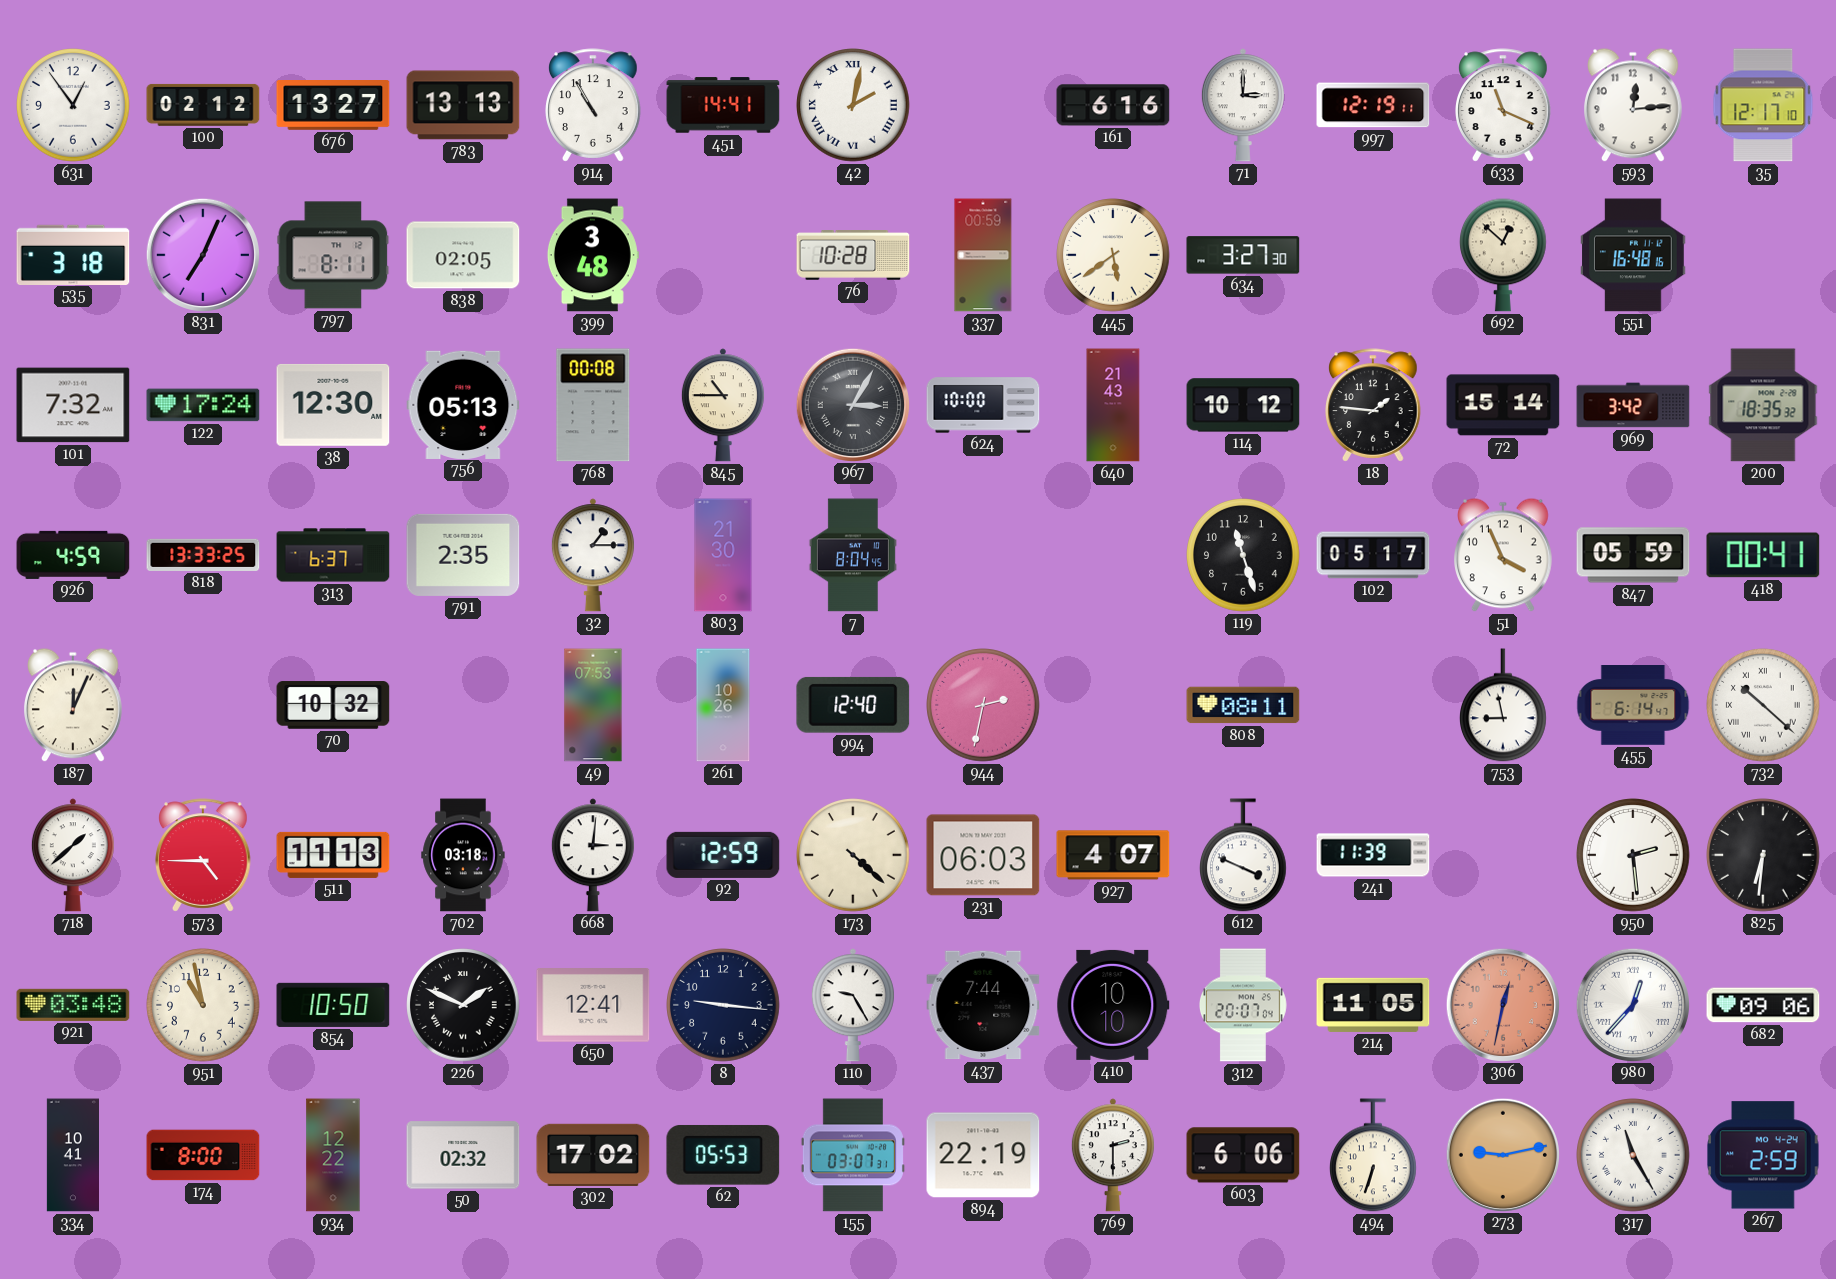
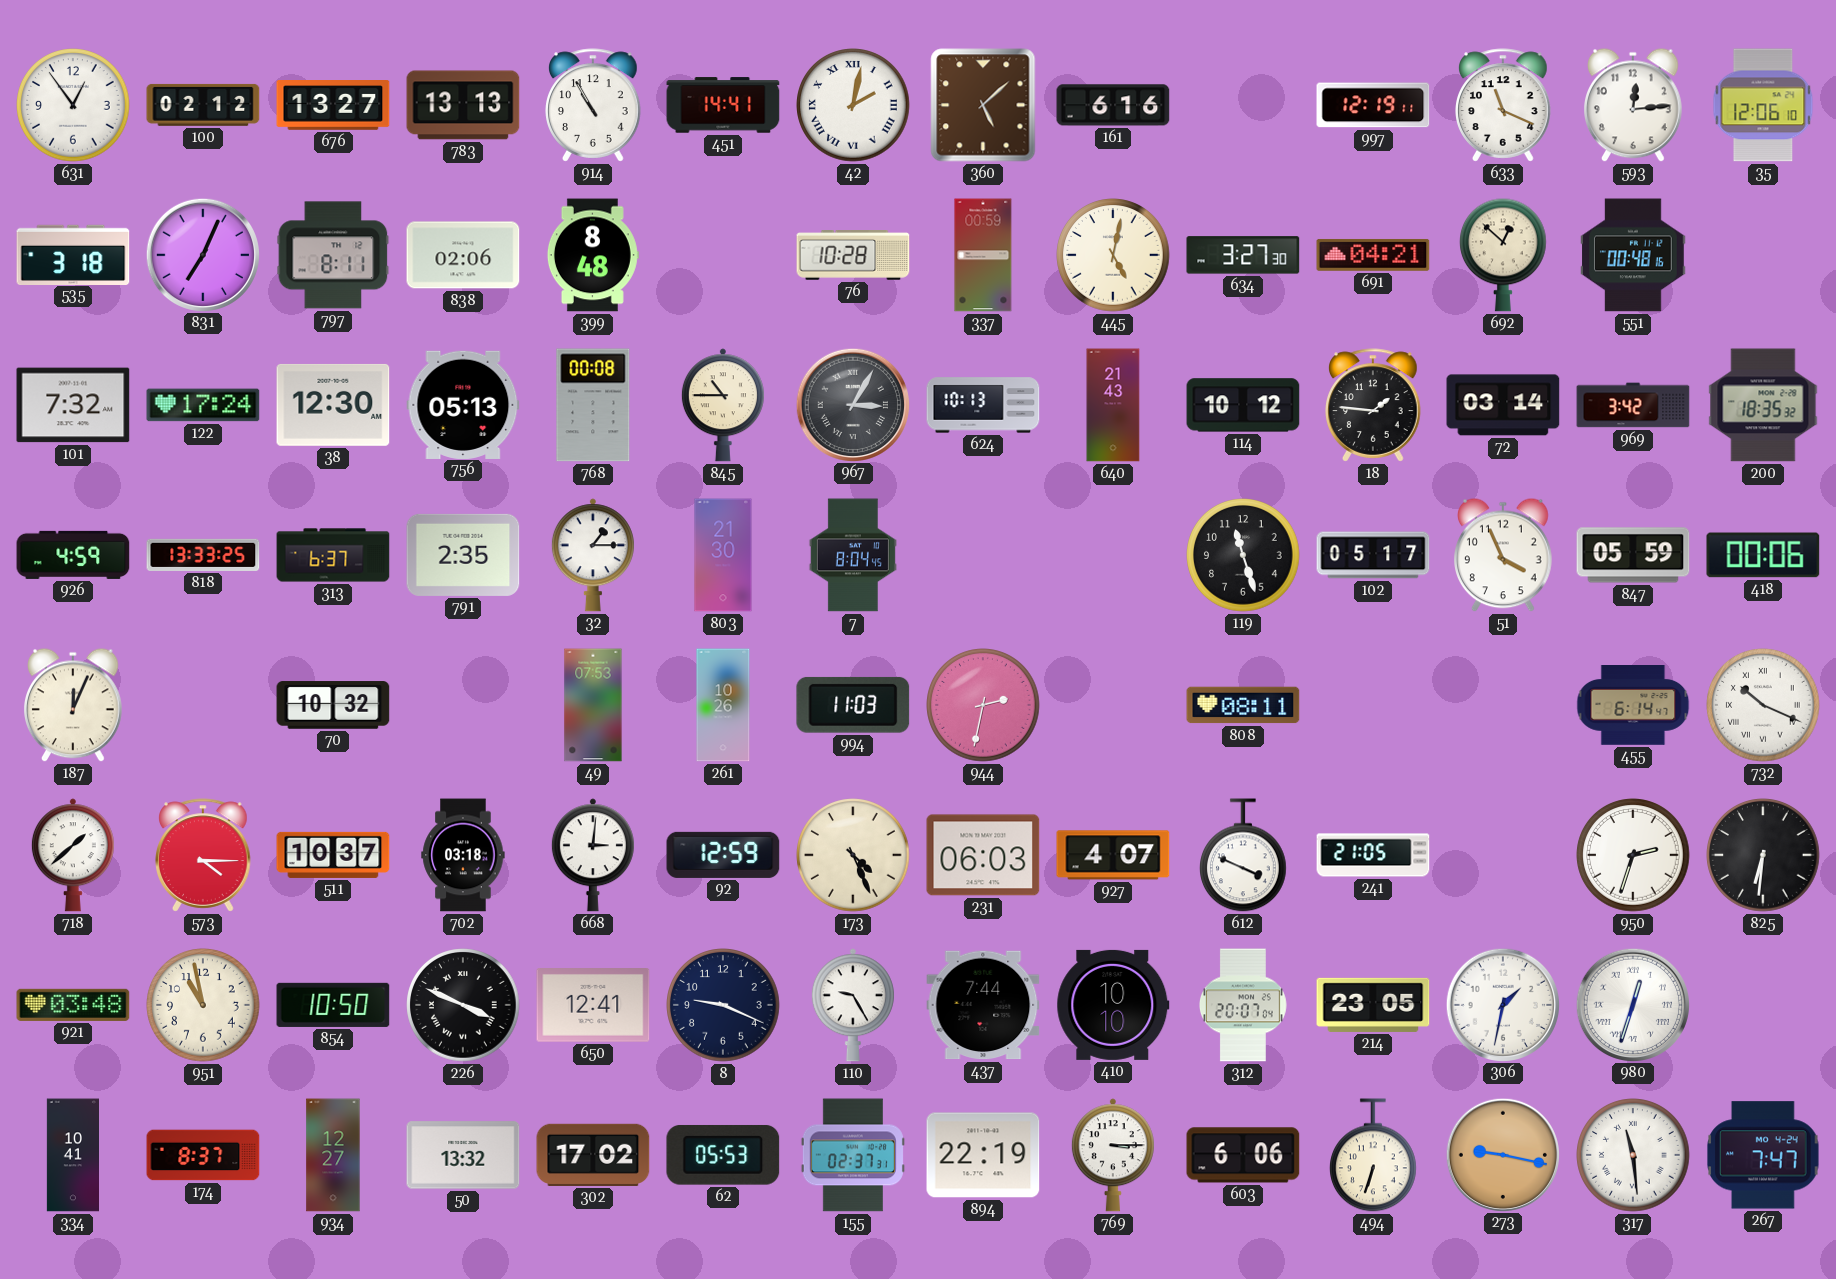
360: none -> 5:08 (983, 105)
71: 3:00 -> none (1243, 105)
35: 12:17 -> 12:06 (1763, 105)
838: 02:05 -> 02:06 (463, 255)
399: 3:48 -> 8:48 (593, 255)
445: 5:39 -> 5:02 (1113, 255)
691: none -> 04:21 (1373, 255)
551: 16:48 -> 00:48 (1633, 255)
624: 10:00 -> 10:13 (983, 405)
72: 15:14 -> 03:14 (1503, 405)
418: 00:41 -> 00:06 (1763, 555)
994: 12:40 -> 11:03 (853, 705)
753: 8:58 -> none (1504, 705)
732: 10:22 -> 10:19 (1763, 705)
573: 4:45 -> 4:15 (203, 855)
511: 11:13 -> 10:37 (333, 855)
173: 4:22 -> 4:26 (853, 855)
241: 11:39 -> 21:05 (1373, 855)
950: 2:29 -> 2:33 (1633, 855)
226: 1:49 -> 3:49 (463, 1005)
8: 9:16 -> 9:19 (723, 1005)
214: 11:05 -> 23:05 (1373, 1005)
306: 12:32 -> 1:32 (1502, 1004)
306 dial: salmon -> white (1502, 1004)
980: 12:37 -> 12:33 (1632, 1004)
682: 09:06 -> none (1763, 1005)
174: 8:00 -> 8:37 (203, 1155)
934: 12:22 -> 12:27 (333, 1155)
50: 02:32 -> 13:32 (463, 1155)
155: 03:07 -> 02:37 (853, 1155)
769: 2:30 -> 3:15 (1113, 1155)
273: 9:13 -> 9:17 (1502, 1154)
317: 11:25 -> 11:29 (1633, 1155)
267: 2:59 -> 7:47 (1763, 1155)
